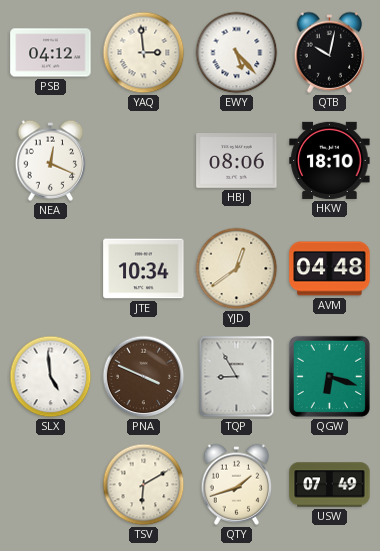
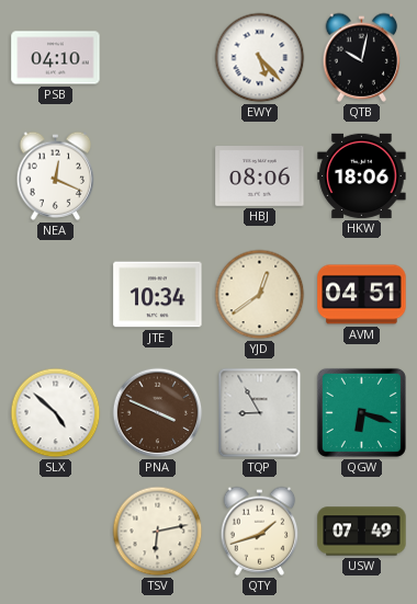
PSB: 04:12 -> 04:10 (56, 58)
YAQ: 2:59 -> none (144, 53)
HKW: 18:10 -> 18:06 (362, 175)
AVM: 04:48 -> 04:51 (362, 295)
SLX: 4:59 -> 4:52 (56, 413)
TSV: 6:10 -> 6:13 (158, 532)
